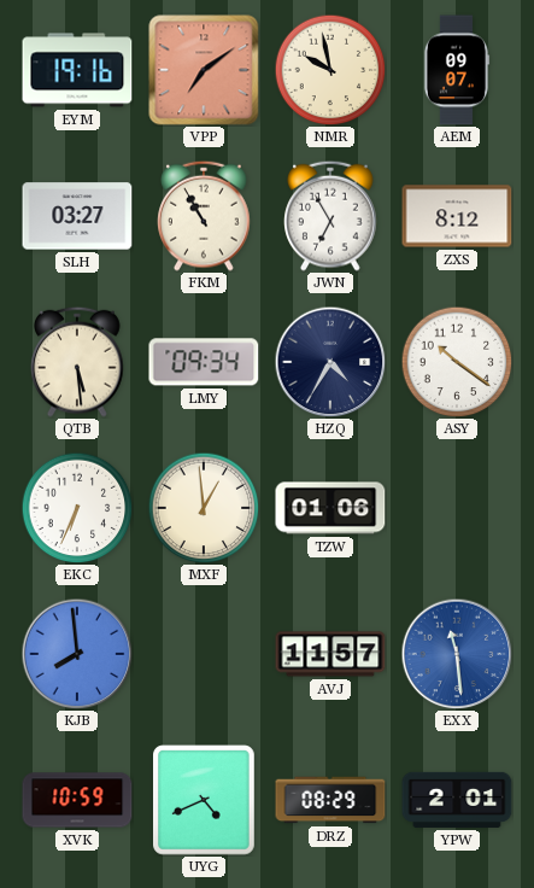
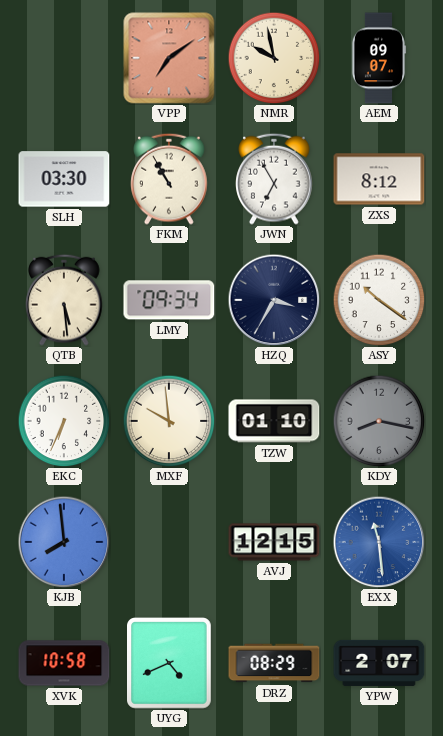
EYM: 19:16 -> none (77, 70)
SLH: 03:27 -> 03:30 (64, 179)
HZQ: 4:35 -> 3:35 (274, 300)
MXF: 12:59 -> 9:59 (169, 421)
TZW: 01:06 -> 01:10 (274, 421)
KDY: none -> 8:17 (379, 421)
AVJ: 11:57 -> 12:15 (274, 542)
XVK: 10:59 -> 10:58 (64, 663)
YPW: 2:01 -> 2:07 (379, 663)
